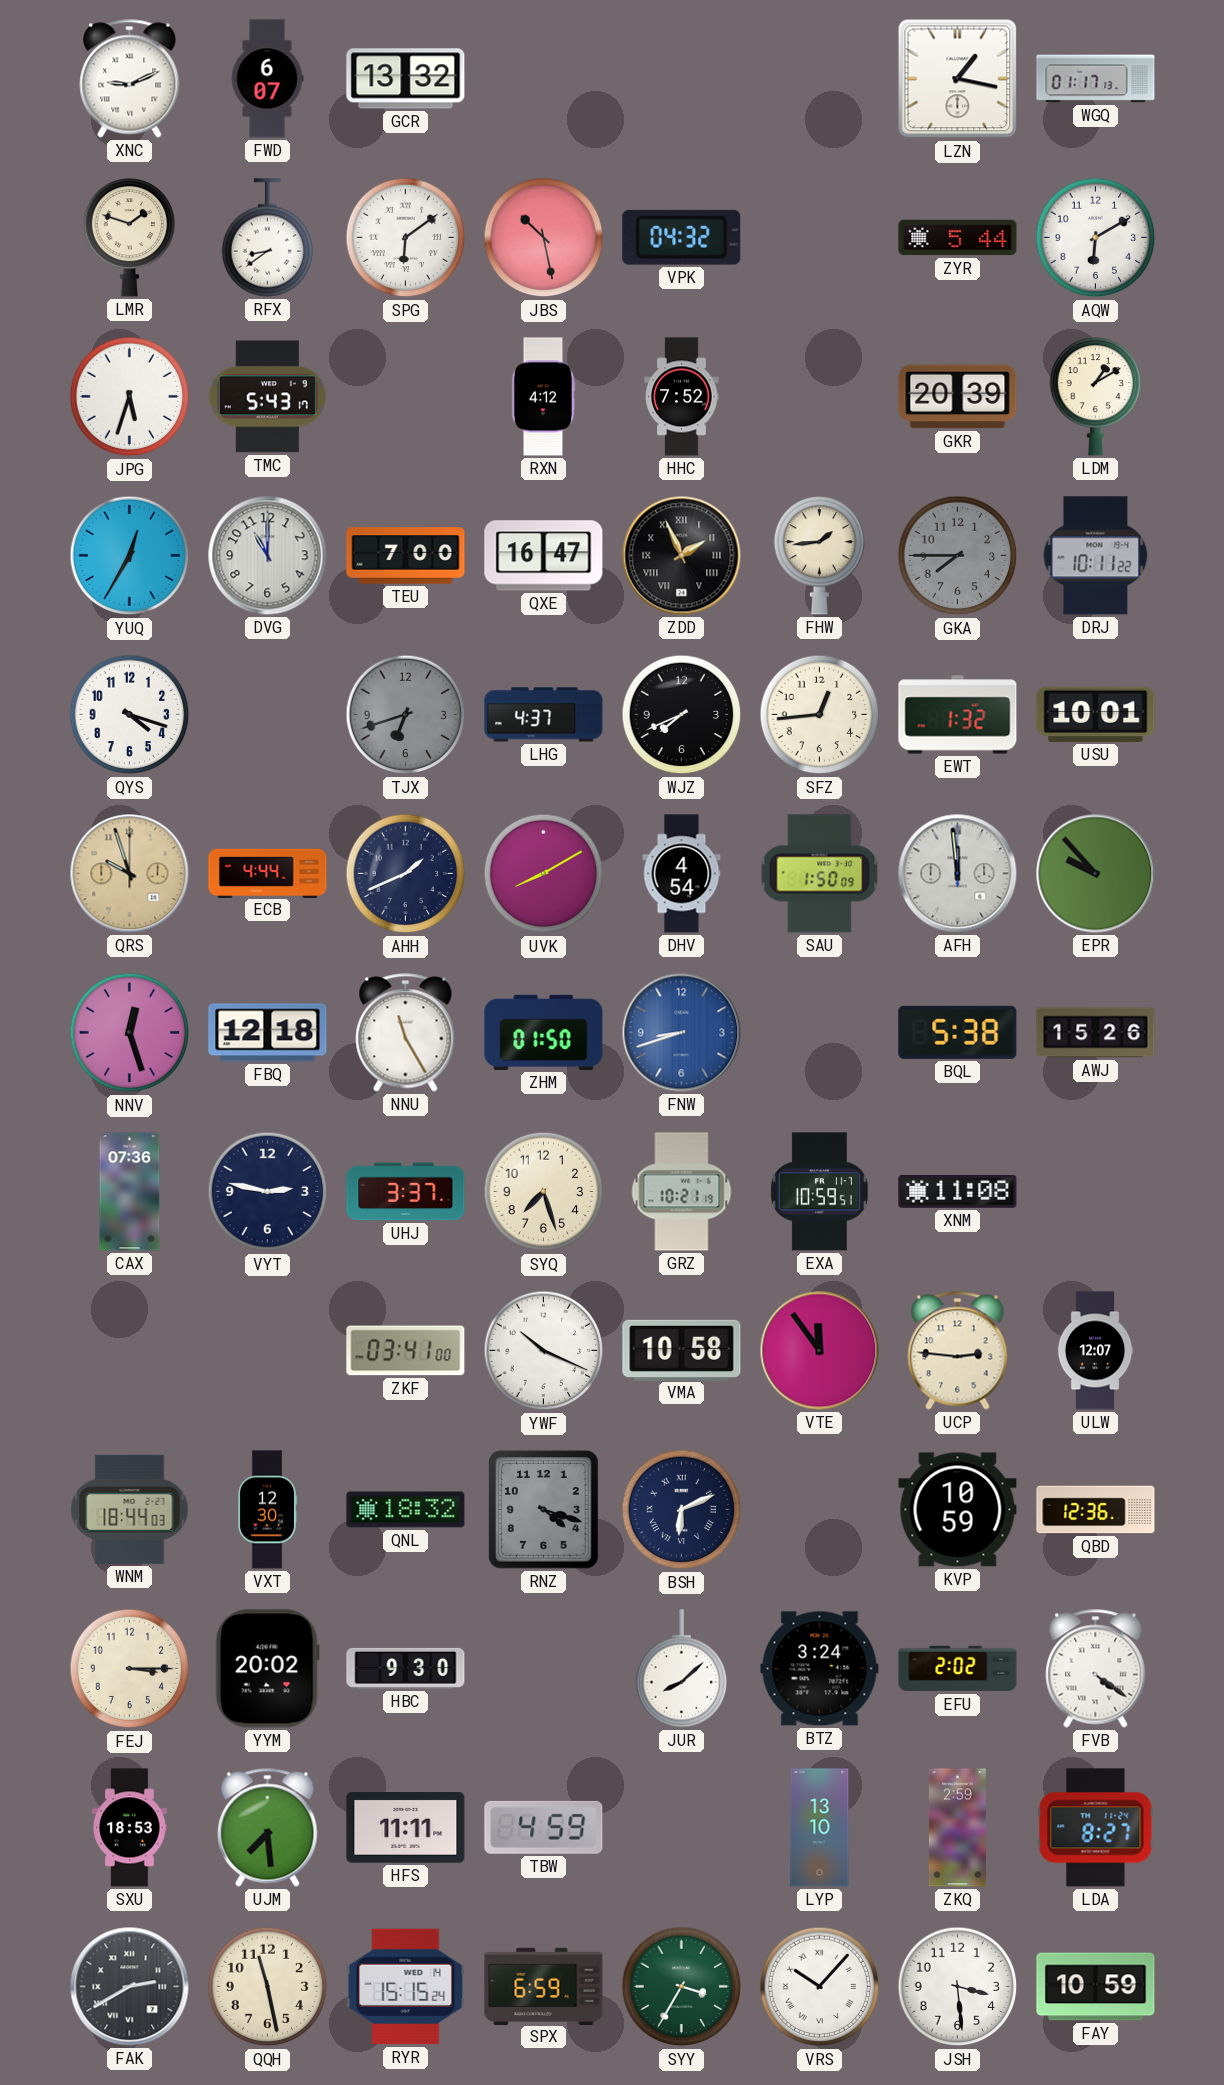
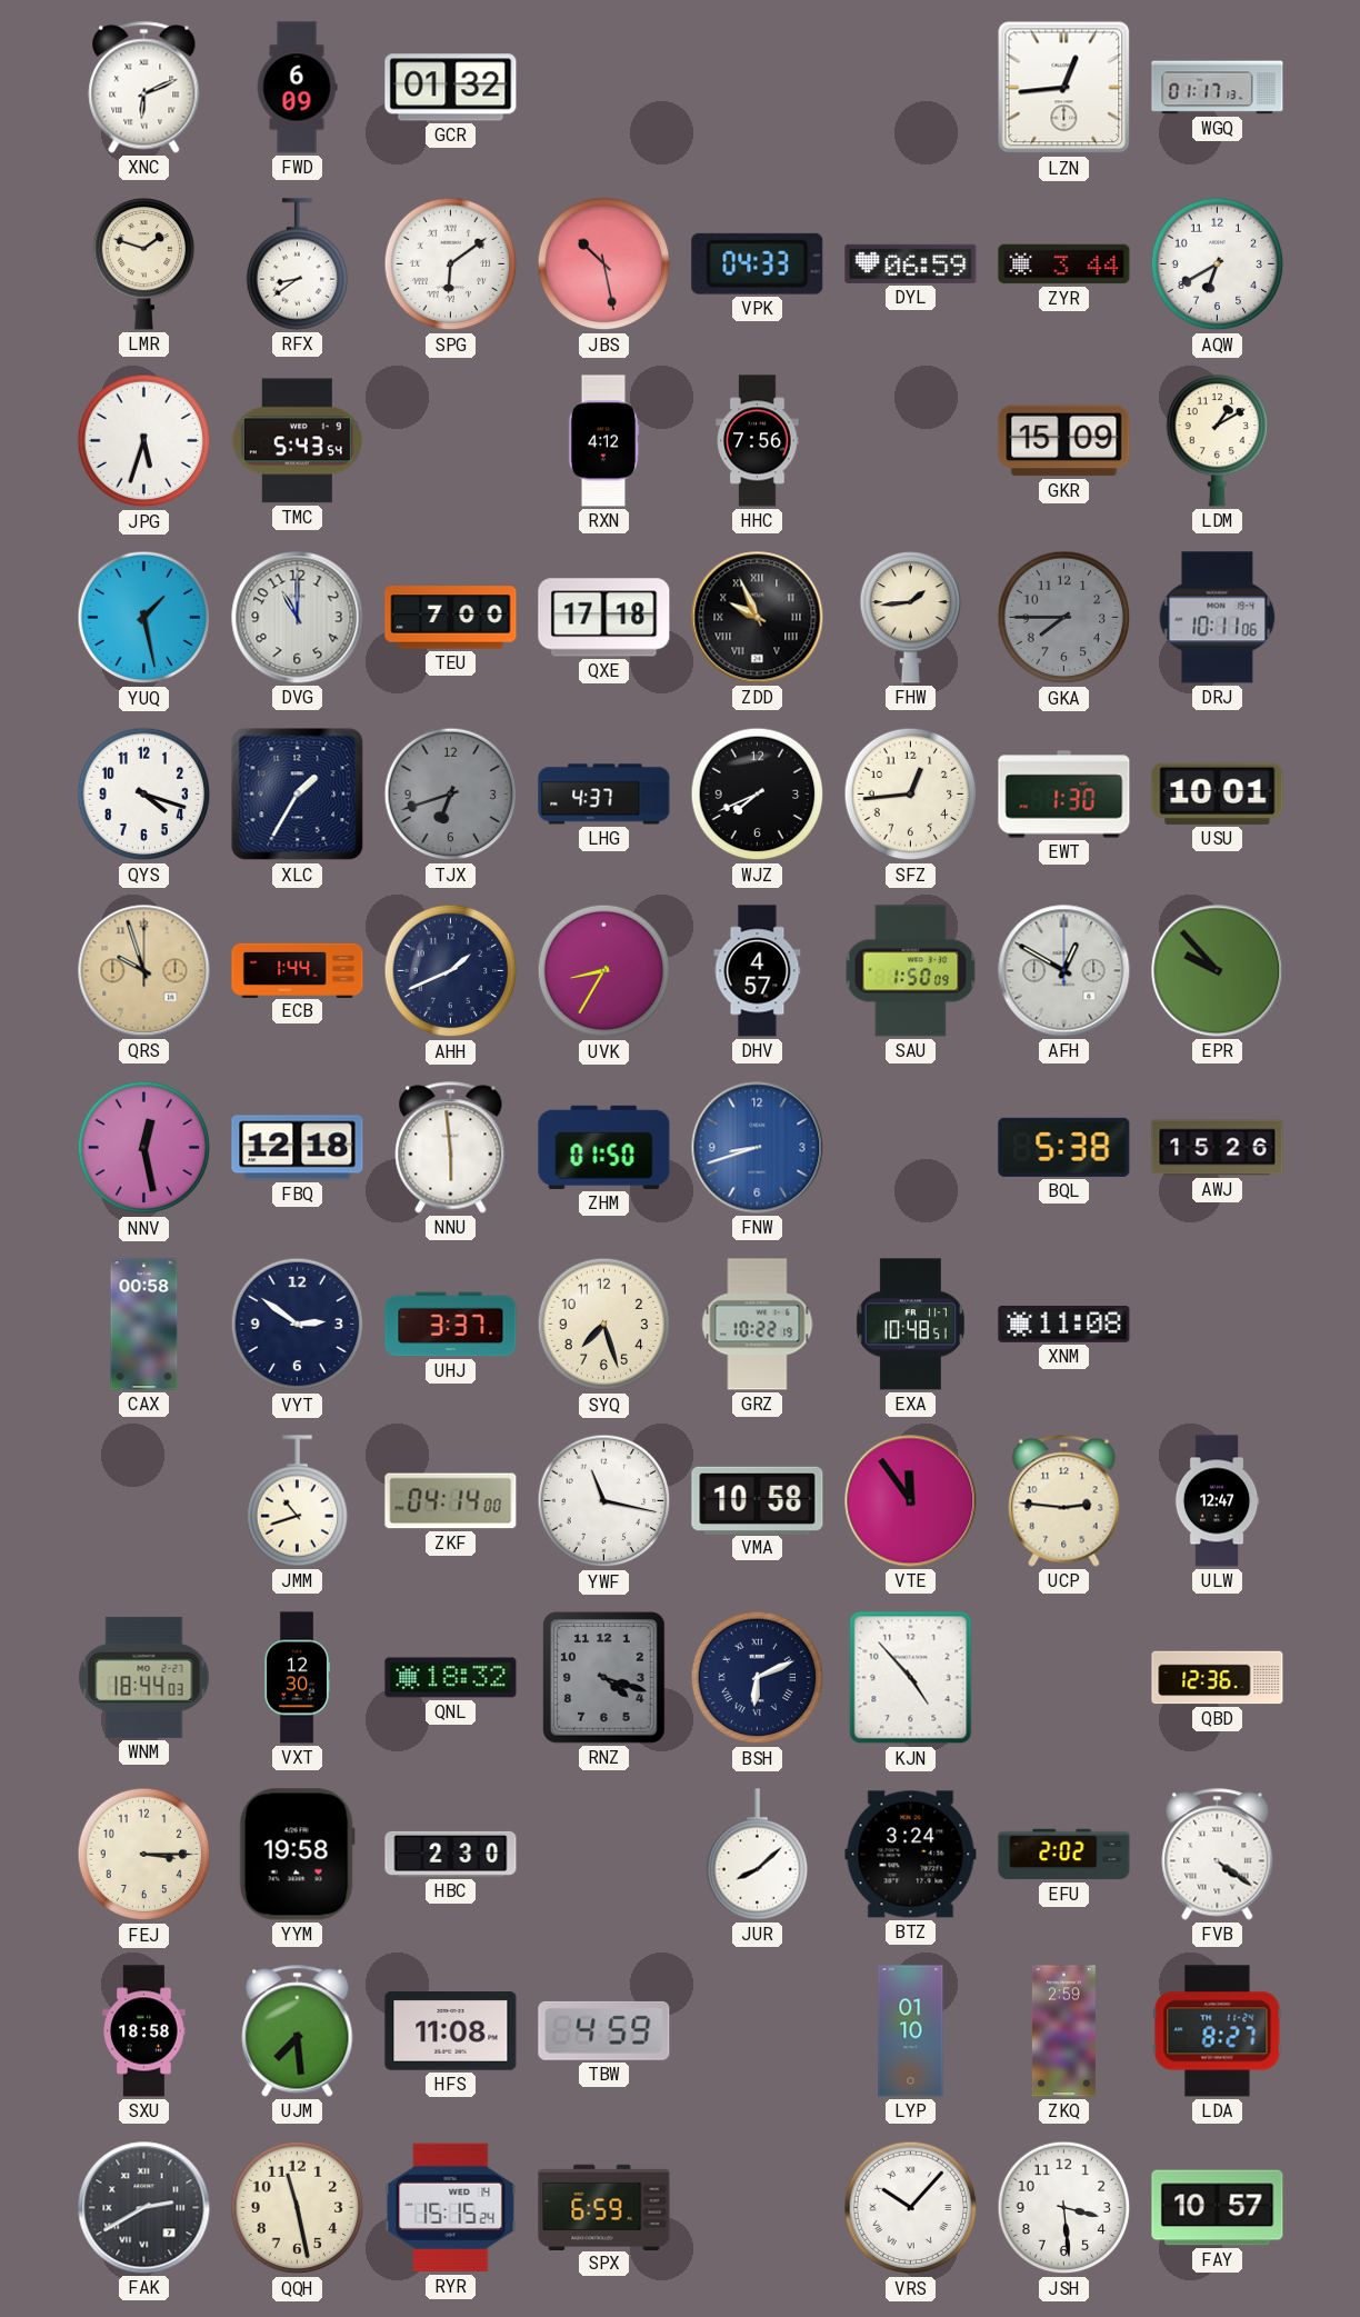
XNC: 9:11 -> 6:11 (144, 88)
FWD: 6:07 -> 6:09 (297, 88)
GCR: 13:32 -> 01:32 (451, 88)
LZN: 1:17 -> 12:44 (1064, 88)
VPK: 04:32 -> 04:33 (758, 263)
DYL: none -> 06:59 (911, 263)
ZYR: 5:44 -> 3:44 (1064, 264)
AQW: 6:10 -> 6:40 (1218, 264)
TMC: 5:43:17 -> 5:43:54 (297, 441)
HHC: 7:52 -> 7:56 (758, 441)
GKR: 20:39 -> 15:09 (1064, 441)
YUQ: 12:35 -> 1:28 (144, 618)
QXE: 16:47 -> 17:18 (604, 618)
ZDD: 1:56 -> 9:56 (758, 618)
DRJ: 10:11:22 -> 10:11:06 (1218, 618)
XLC: none -> 1:35 (298, 795)
EWT: 1:32 -> 1:30 (1064, 795)
ECB: 4:44 -> 1:44 (298, 970)
UVK: 8:10 -> 8:35 (604, 971)
DHV: 4:54 -> 4:57 (758, 971)
AFH: 11:59 -> 12:50 (1064, 971)
NNV: 12:27 -> 12:28 (144, 1148)
NNU: 11:25 -> 5:59 (451, 1148)
CAX: 07:36 -> 00:58 (144, 1325)
VYT: 2:47 -> 2:51 (298, 1325)
GRZ: 10:21 -> 10:22 (758, 1325)
EXA: 10:59 -> 10:48 (910, 1325)
JMM: none -> 10:42 (298, 1501)
ZKF: 03:41 -> 04:14 (451, 1501)
YWF: 10:19 -> 11:17 (604, 1501)
ULW: 12:07 -> 12:47 (1217, 1501)
KJN: none -> 4:53 (911, 1678)
KVP: 10:59 -> none (958, 1510)
YYM: 20:02 -> 19:58 (297, 1855)
HBC: 9:30 -> 2:30 (451, 1854)
SXU: 18:53 -> 18:58 (144, 2031)
HFS: 11:11 -> 11:08 (451, 2031)
LYP: 13:10 -> 01:10 (911, 2031)
SYY: 3:35 -> none (682, 1987)
FAY: 10:59 -> 10:57 (1218, 2208)
